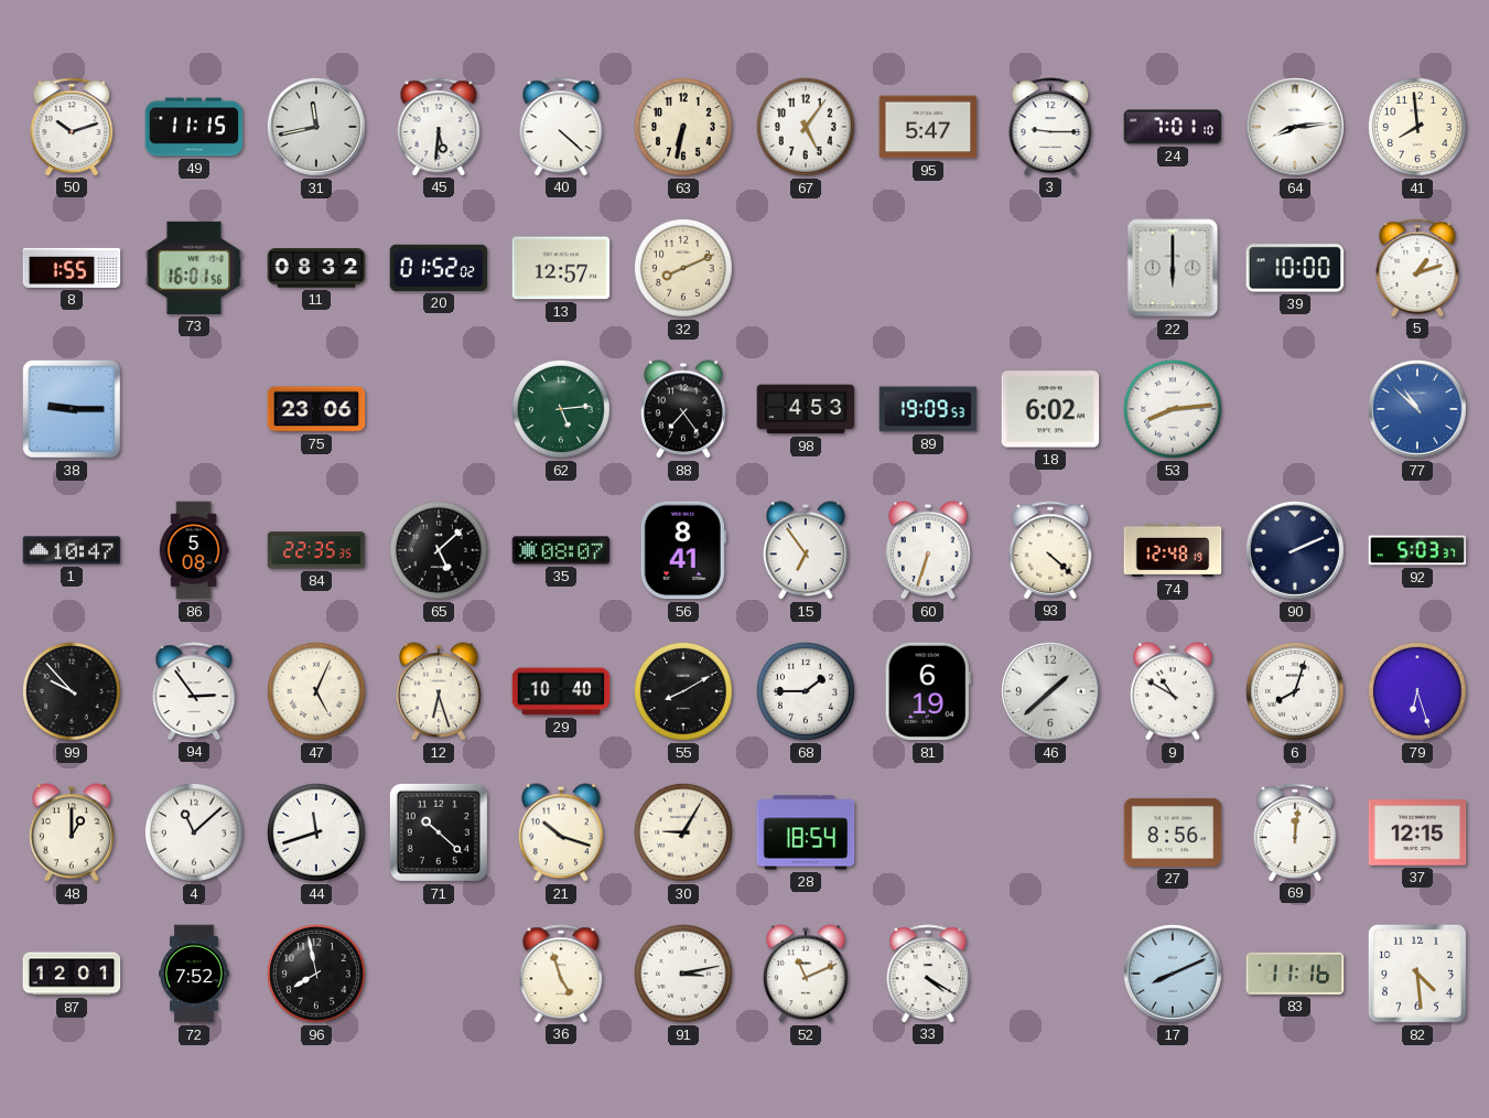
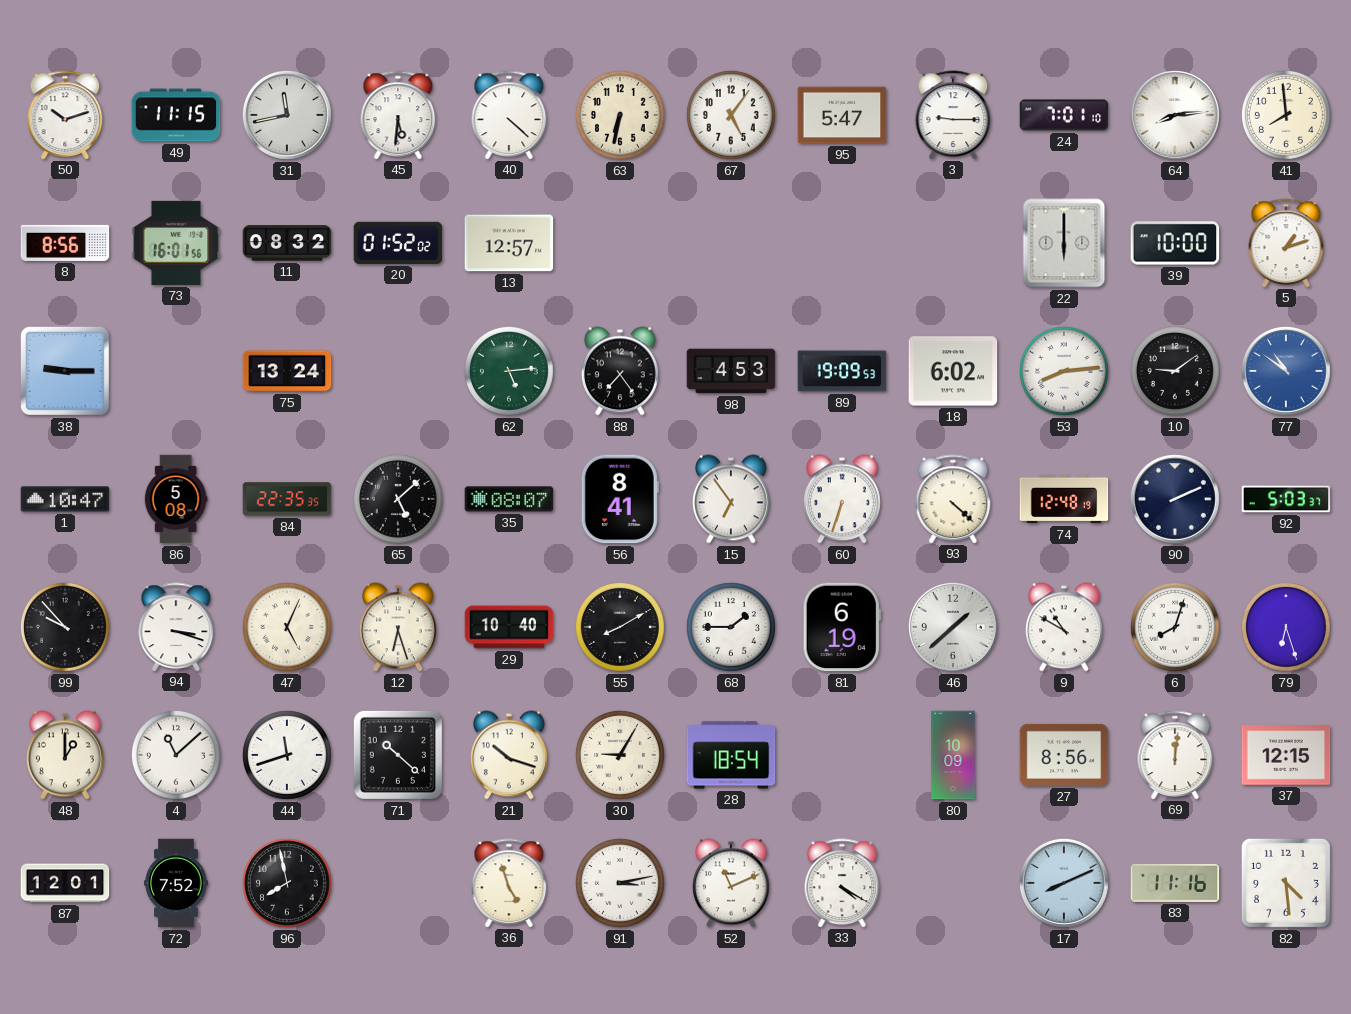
8: 1:55 -> 8:56 (65, 243)
32: 8:11 -> none (683, 268)
75: 23:06 -> 13:24 (287, 371)
10: none -> 9:09 (1175, 371)
77: 10:52 -> 10:51 (1286, 371)
94: 2:54 -> 3:18 (176, 627)
80: none -> 10:09 (953, 755)
